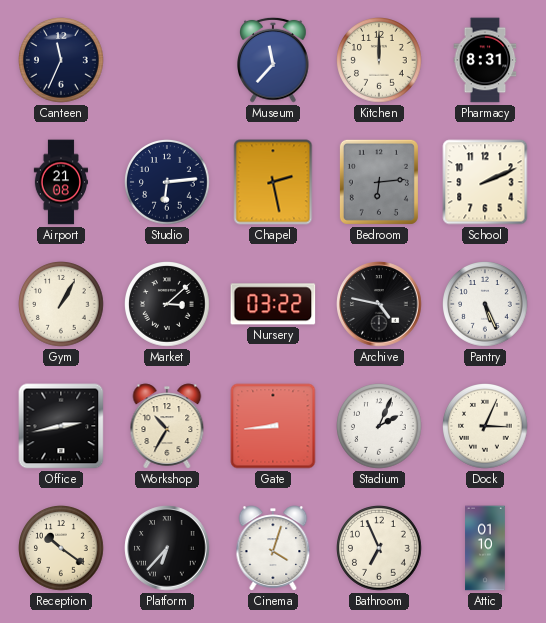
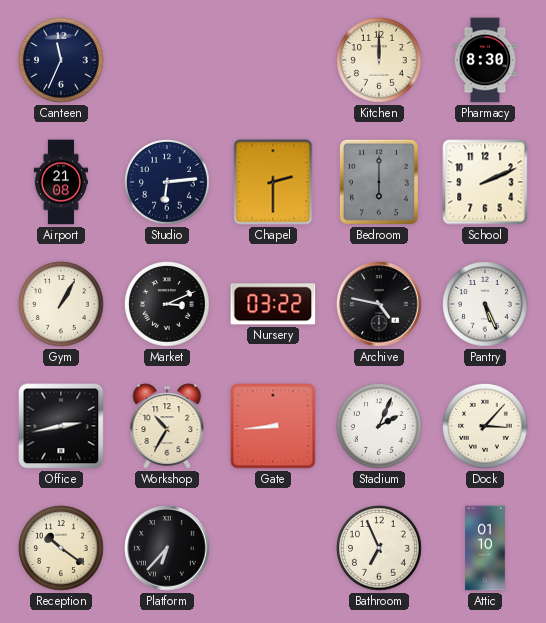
Museum: 11:37 -> none (274, 60)
Pharmacy: 8:31 -> 8:30 (485, 60)
Chapel: 2:28 -> 2:30 (273, 182)
Bedroom: 6:14 -> 6:00 (379, 182)
Market: 3:08 -> 3:11 (168, 305)
Dock: 3:04 -> 3:07 (486, 427)
Cinema: 4:03 -> none (273, 548)
